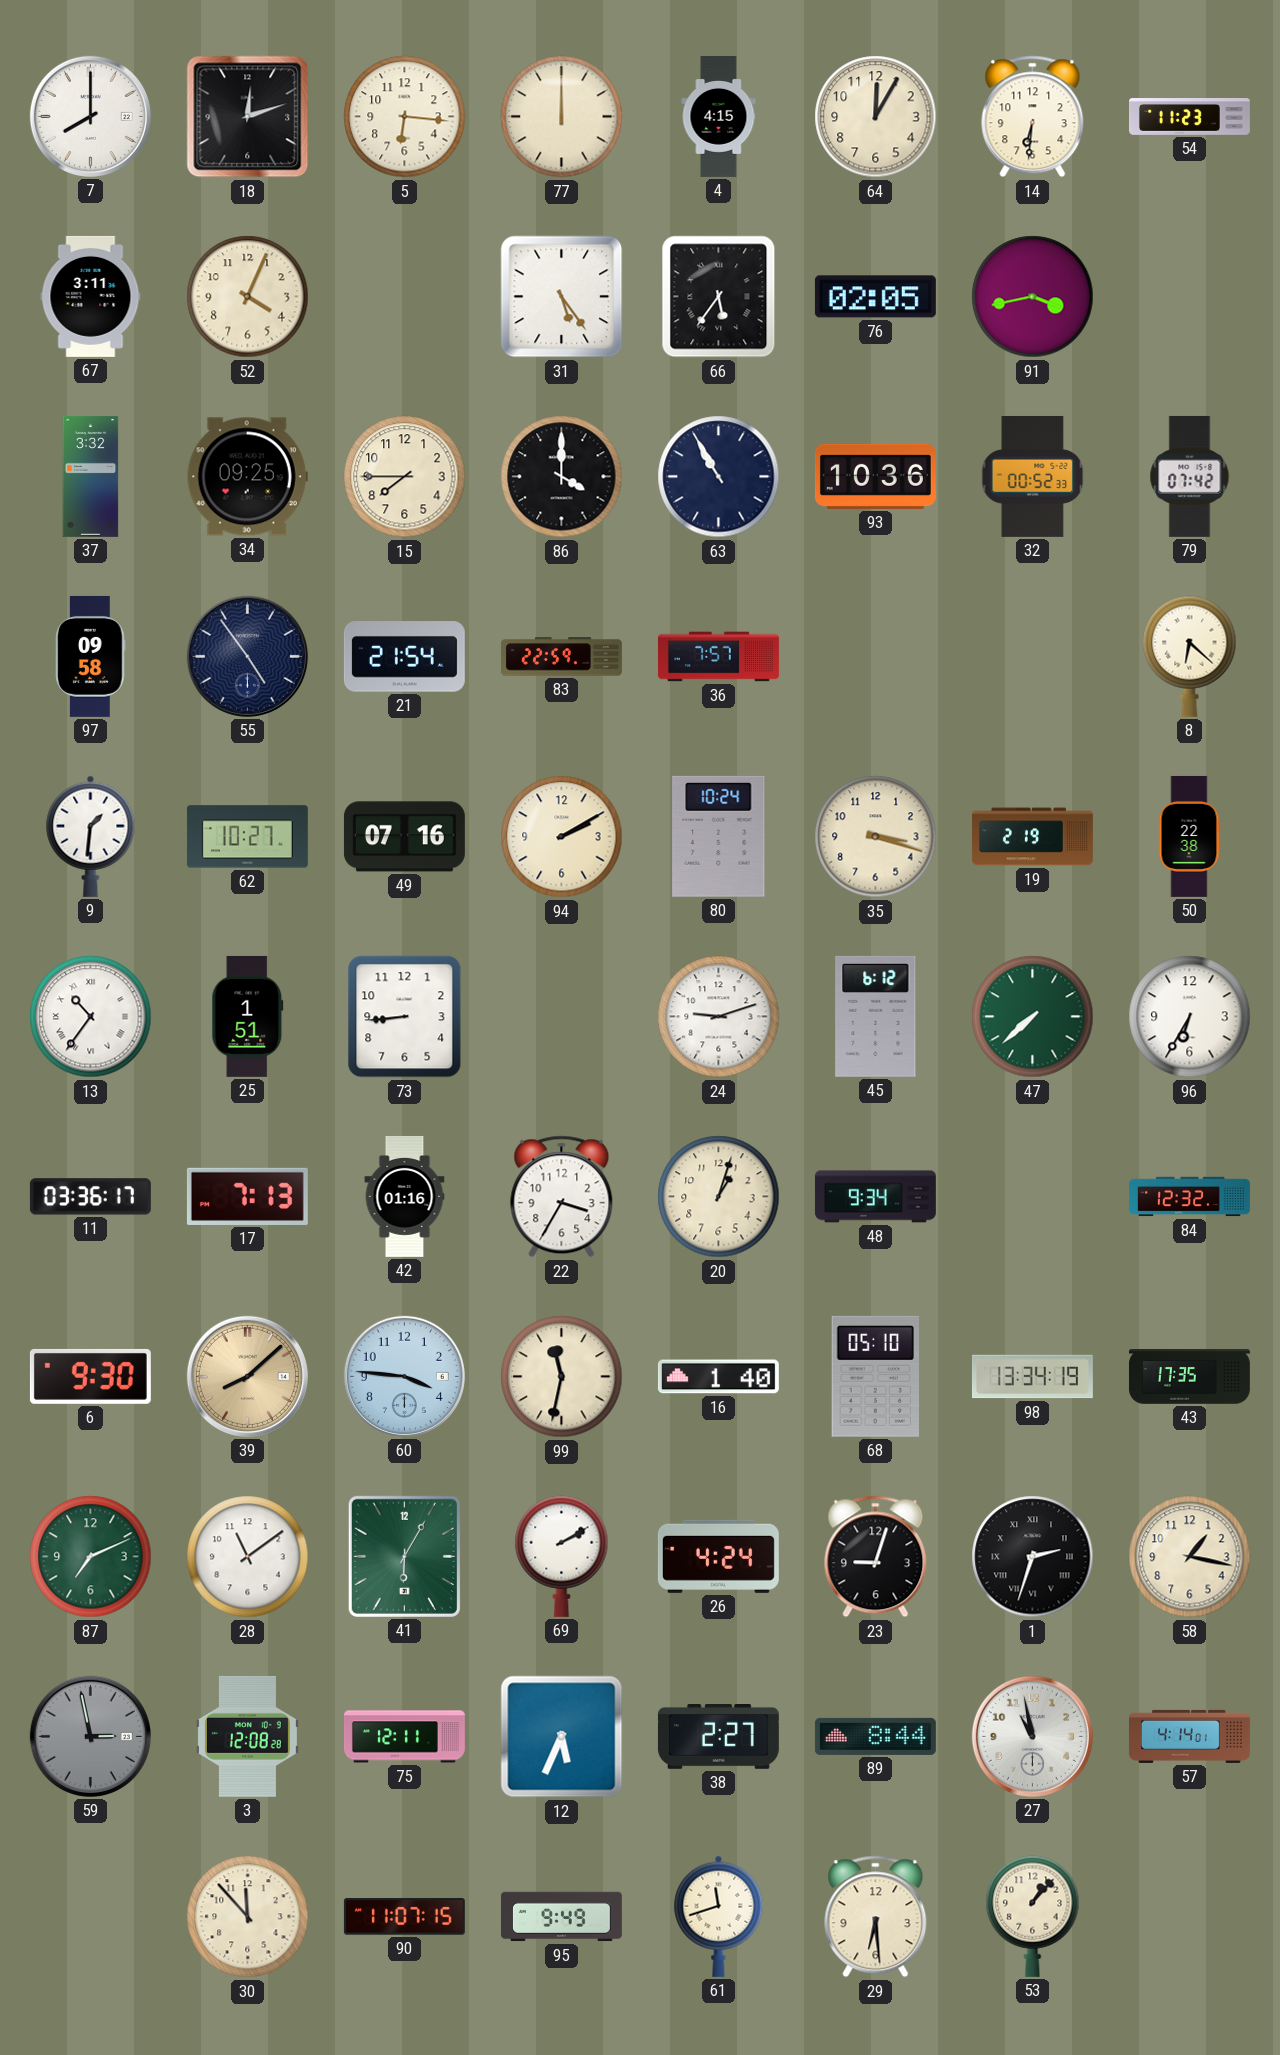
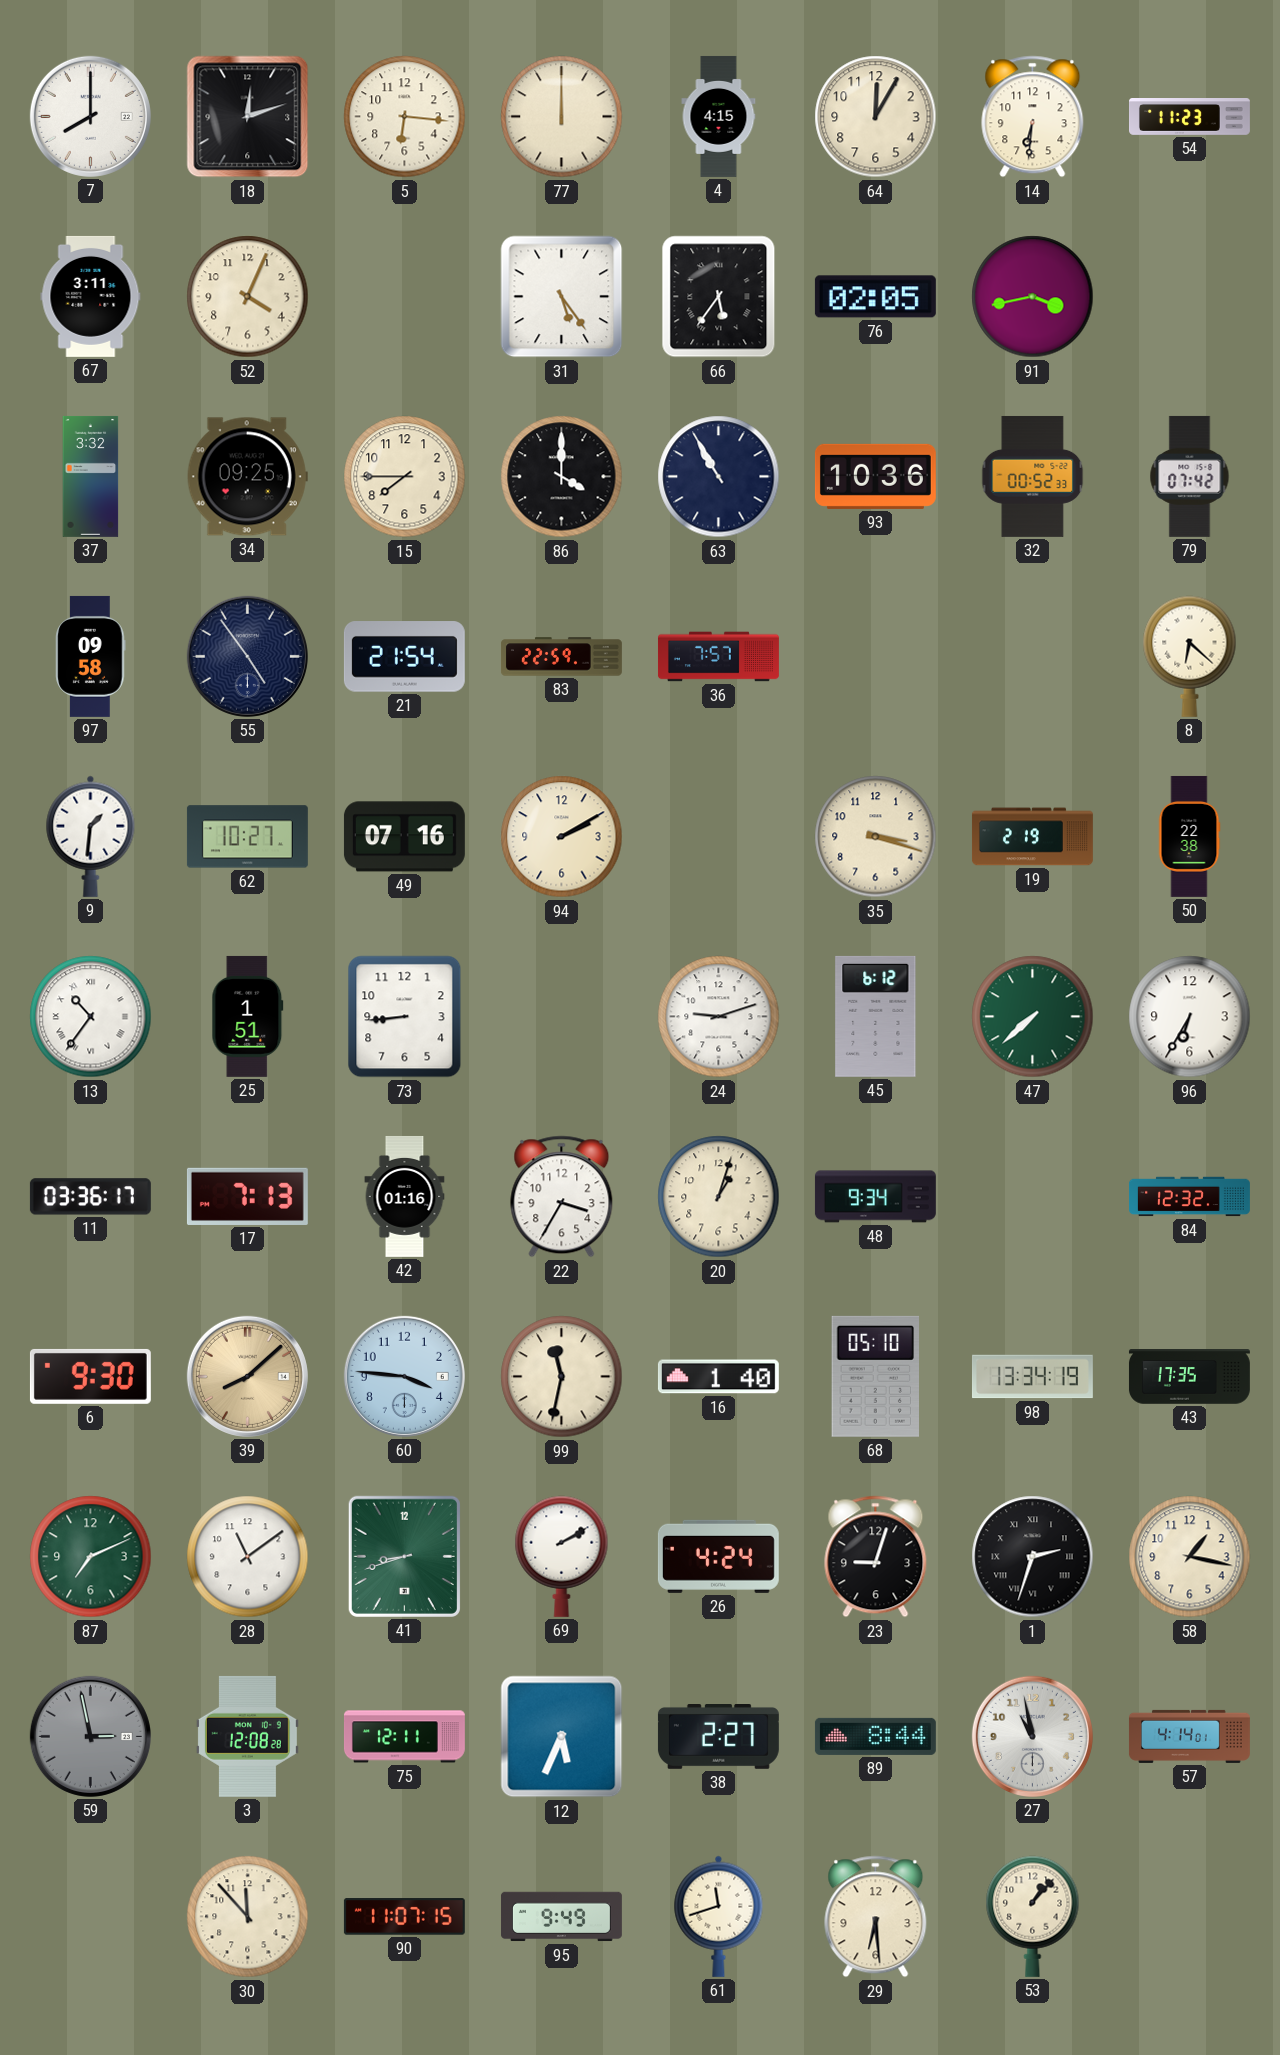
80: 10:24 -> none (719, 836)
41: 6:05 -> 8:42 (404, 1556)
